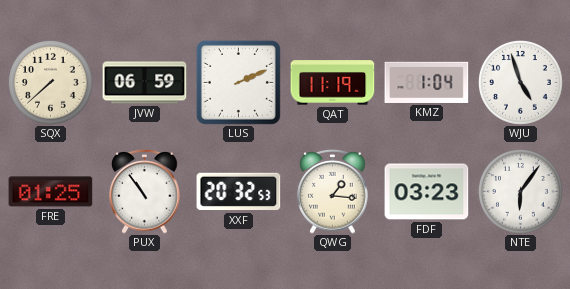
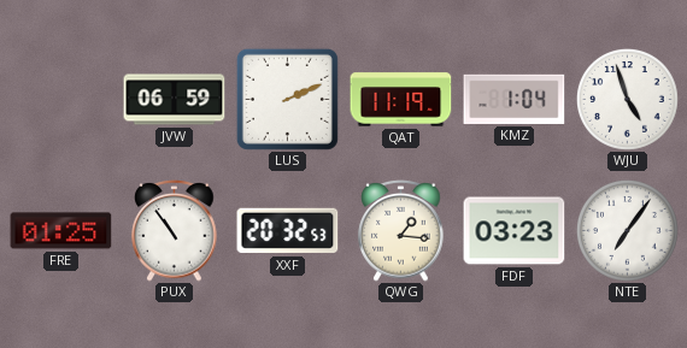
SQX: 7:38 -> none (51, 83)
NTE: 6:06 -> 7:06 (628, 231)
